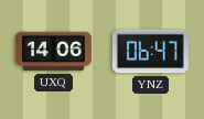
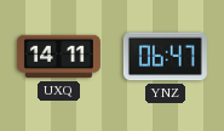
UXQ: 14:06 -> 14:11 (58, 57)
